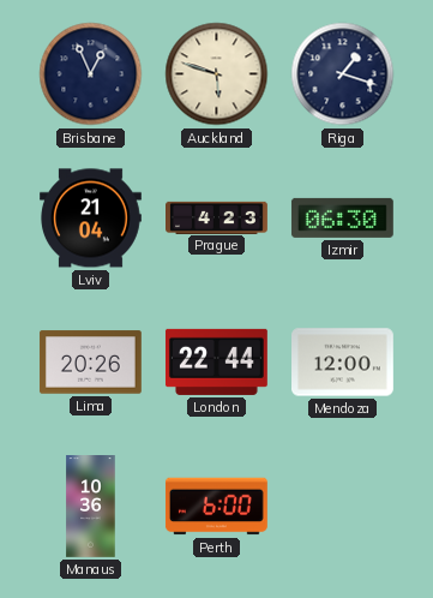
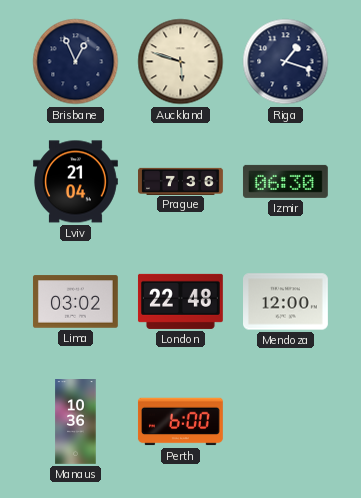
Prague: 4:23 -> 7:36 (181, 181)
Lima: 20:26 -> 03:02 (75, 302)
London: 22:44 -> 22:48 (180, 301)
